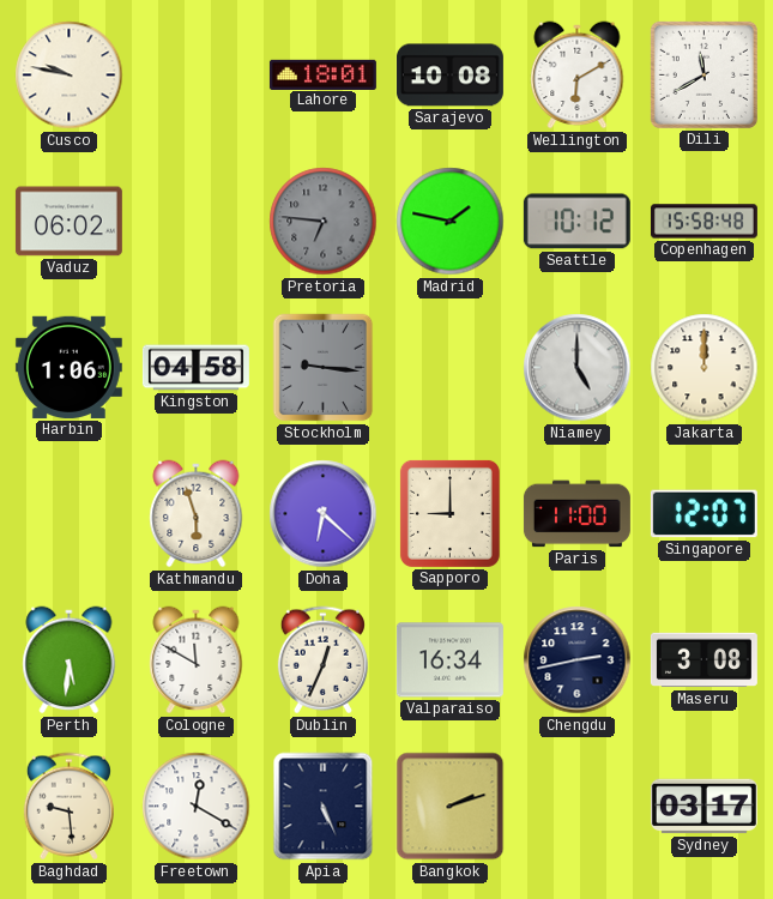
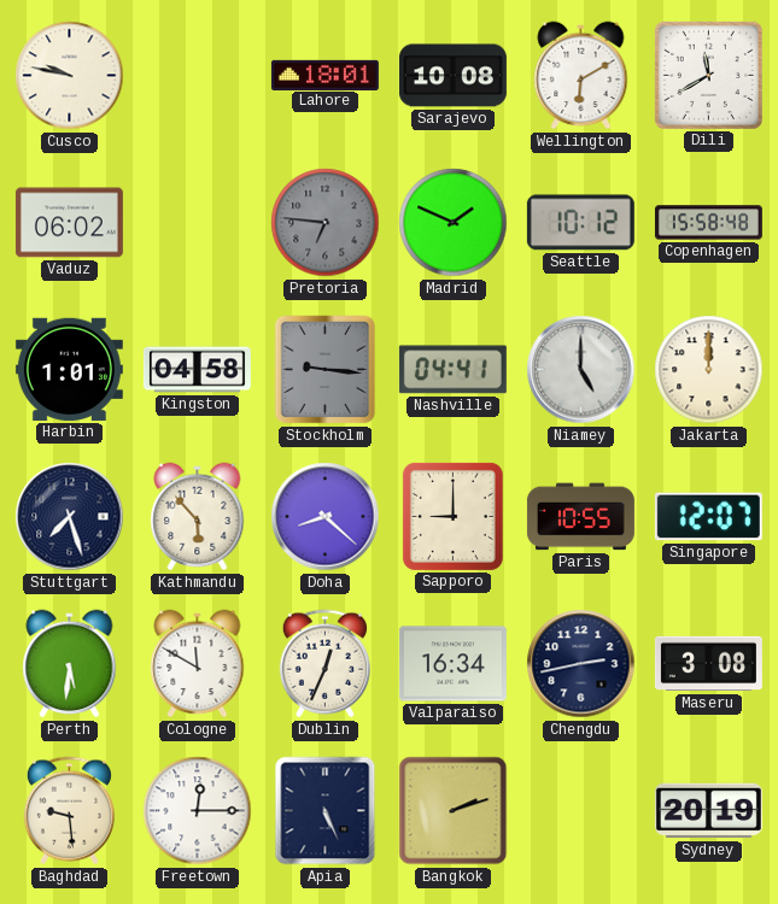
Madrid: 1:47 -> 1:49 (454, 223)
Harbin: 1:06 -> 1:01 (69, 369)
Nashville: none -> 04:41 (452, 370)
Stuttgart: none -> 7:27 (70, 517)
Kathmandu: 5:57 -> 5:53 (198, 517)
Doha: 6:22 -> 8:22 (326, 517)
Paris: 11:00 -> 10:55 (580, 517)
Freetown: 12:20 -> 12:15 (198, 811)
Sydney: 03:17 -> 20:19 (708, 811)
